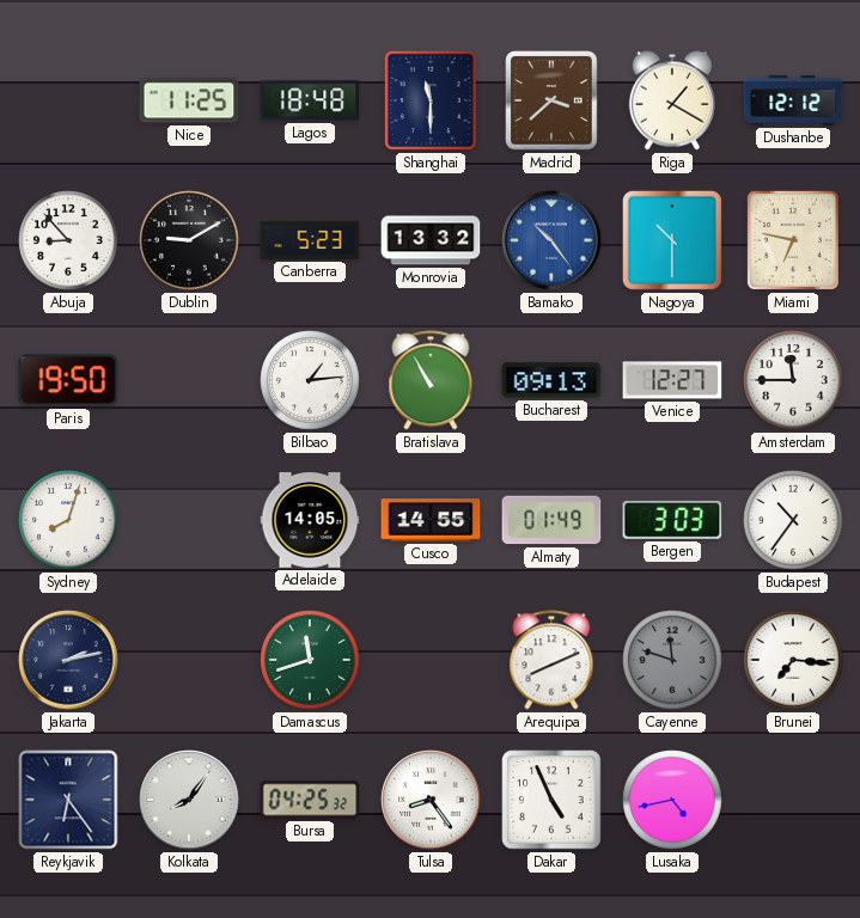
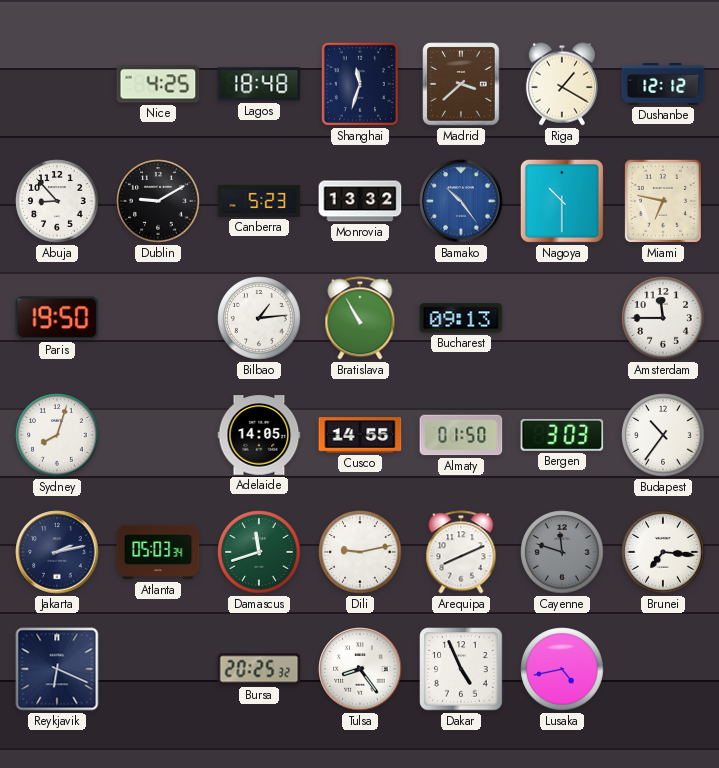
Nice: 11:25 -> 4:25 (158, 84)
Shanghai: 11:30 -> 11:33 (360, 84)
Venice: 12:27 -> none (672, 380)
Almaty: 01:49 -> 01:50 (461, 435)
Atlanta: none -> 05:03 (158, 552)
Dili: none -> 9:13 (360, 552)
Reykjavik: 6:24 -> 6:19 (57, 669)
Kolkata: 8:06 -> none (189, 800)
Bursa: 04:25 -> 20:25 (259, 669)
